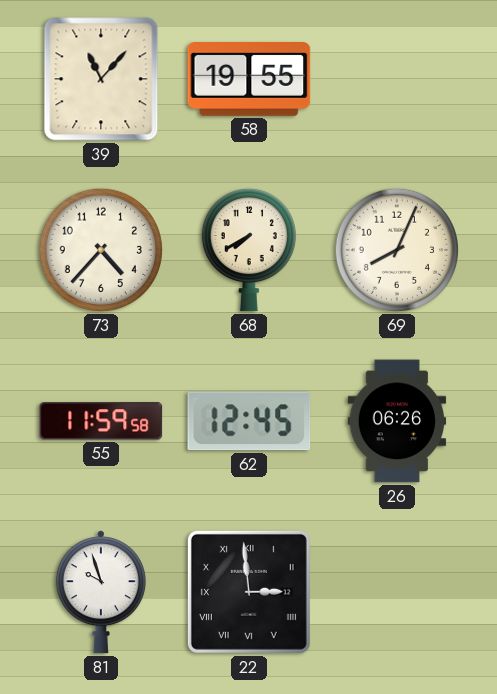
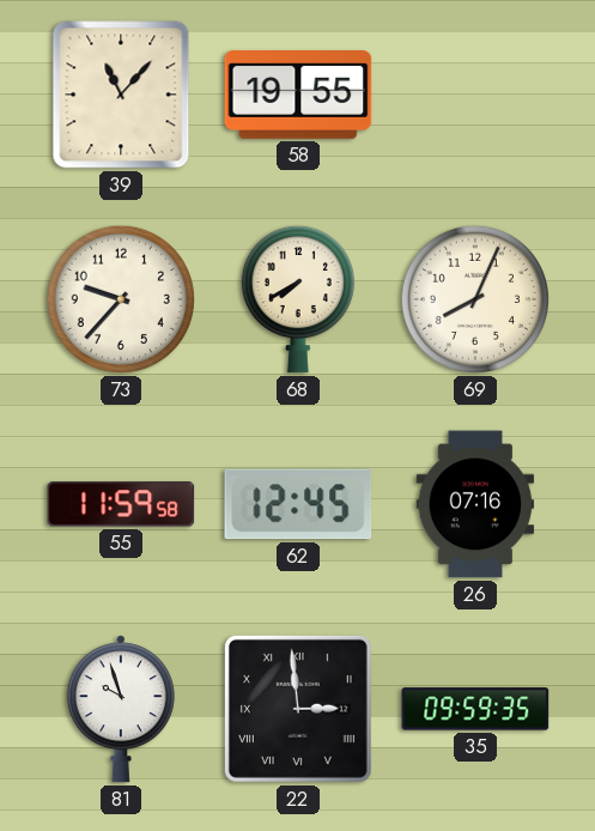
73: 4:37 -> 9:37 (121, 299)
26: 06:26 -> 07:16 (475, 504)
35: none -> 09:59 (475, 709)
